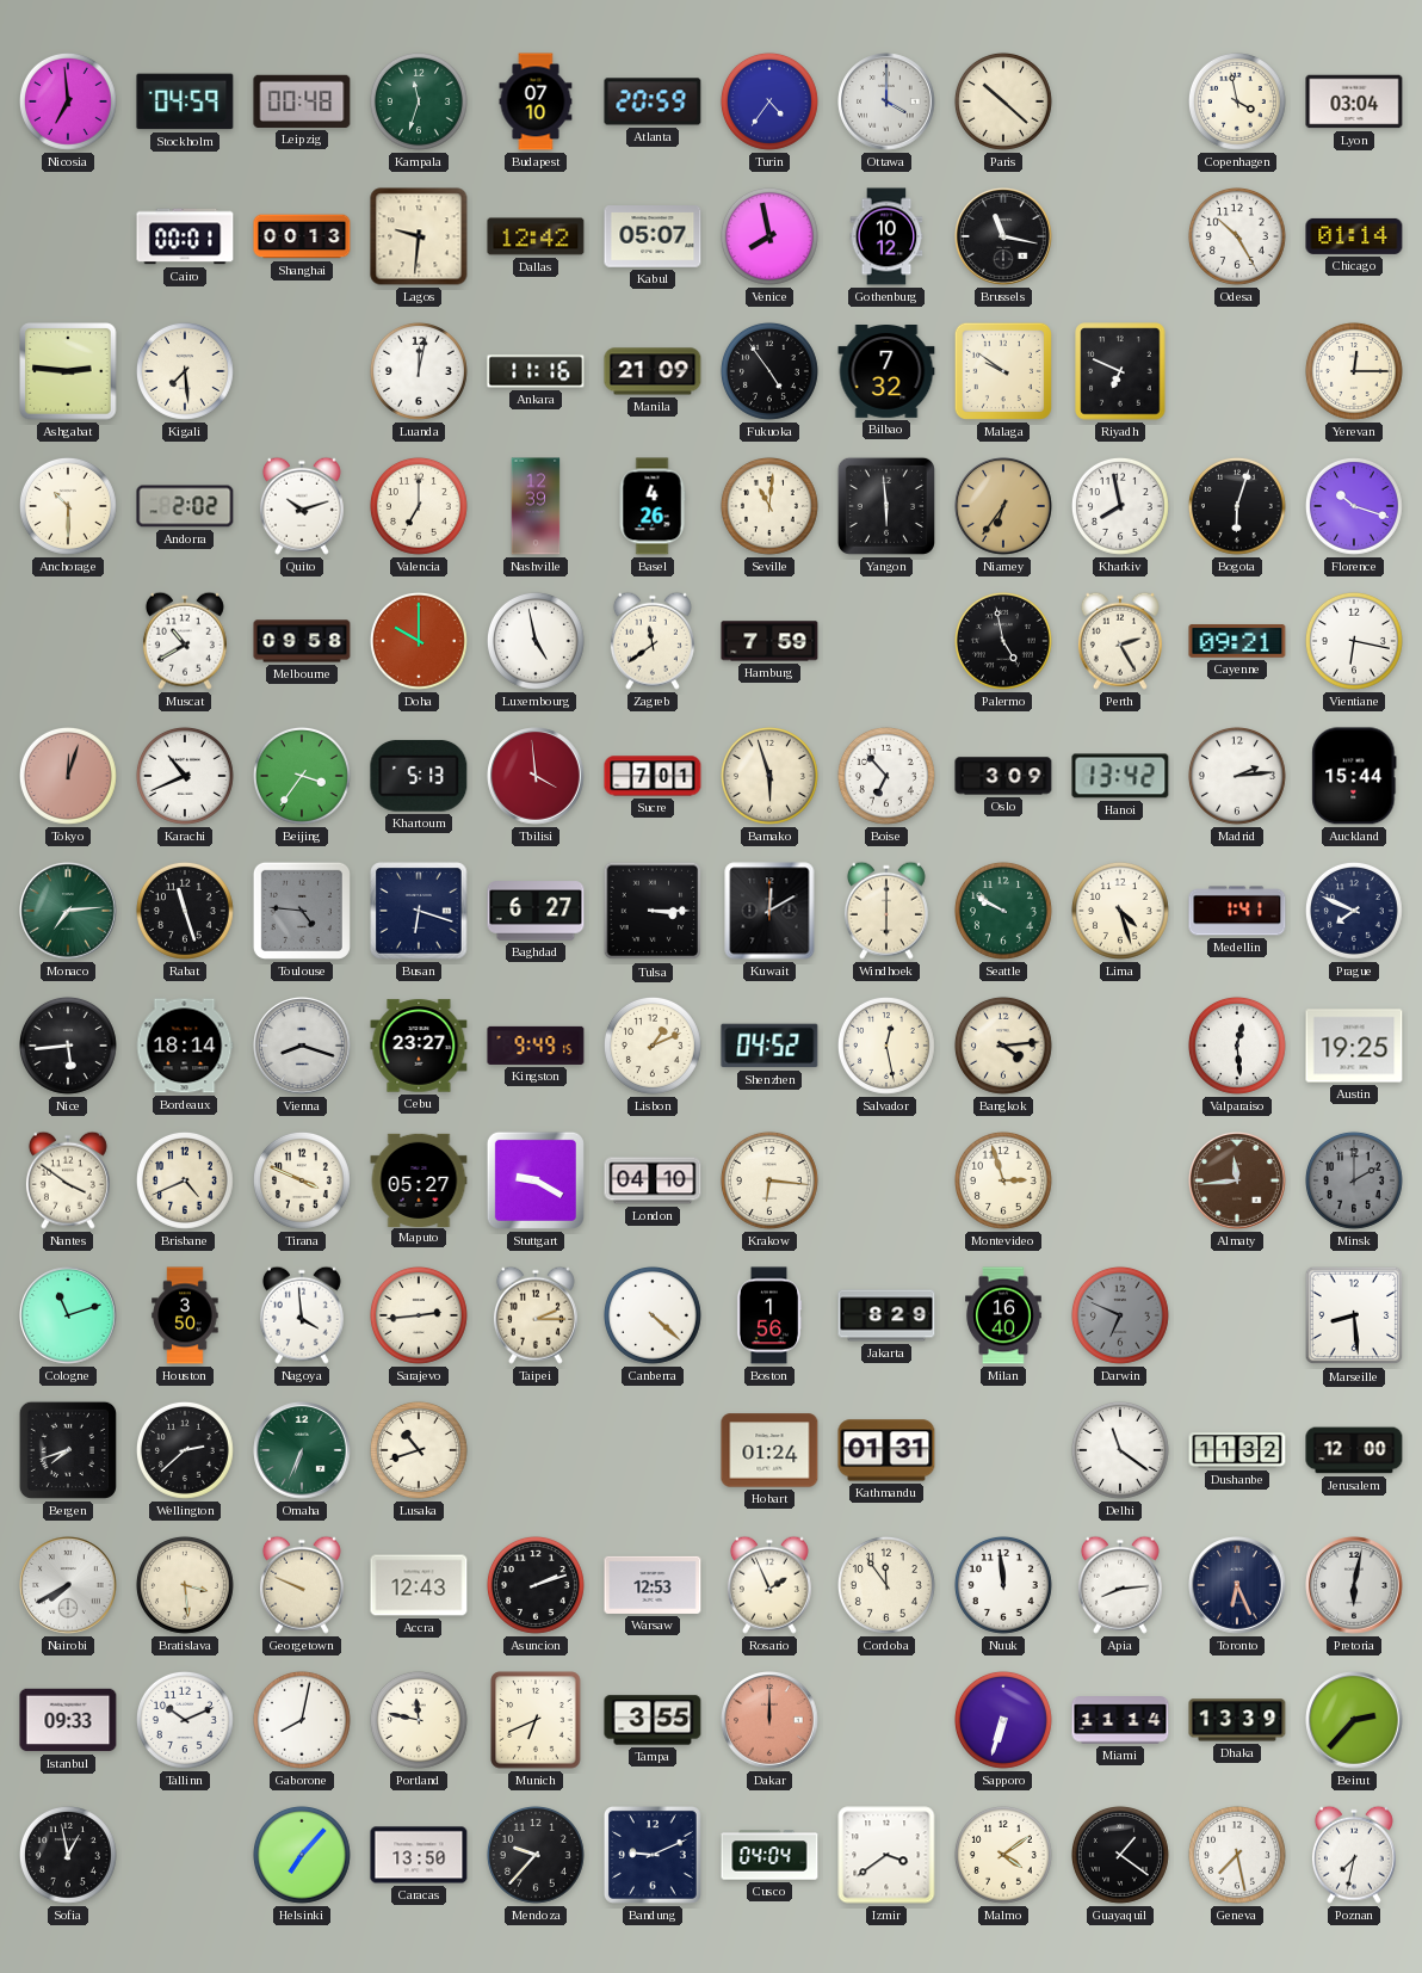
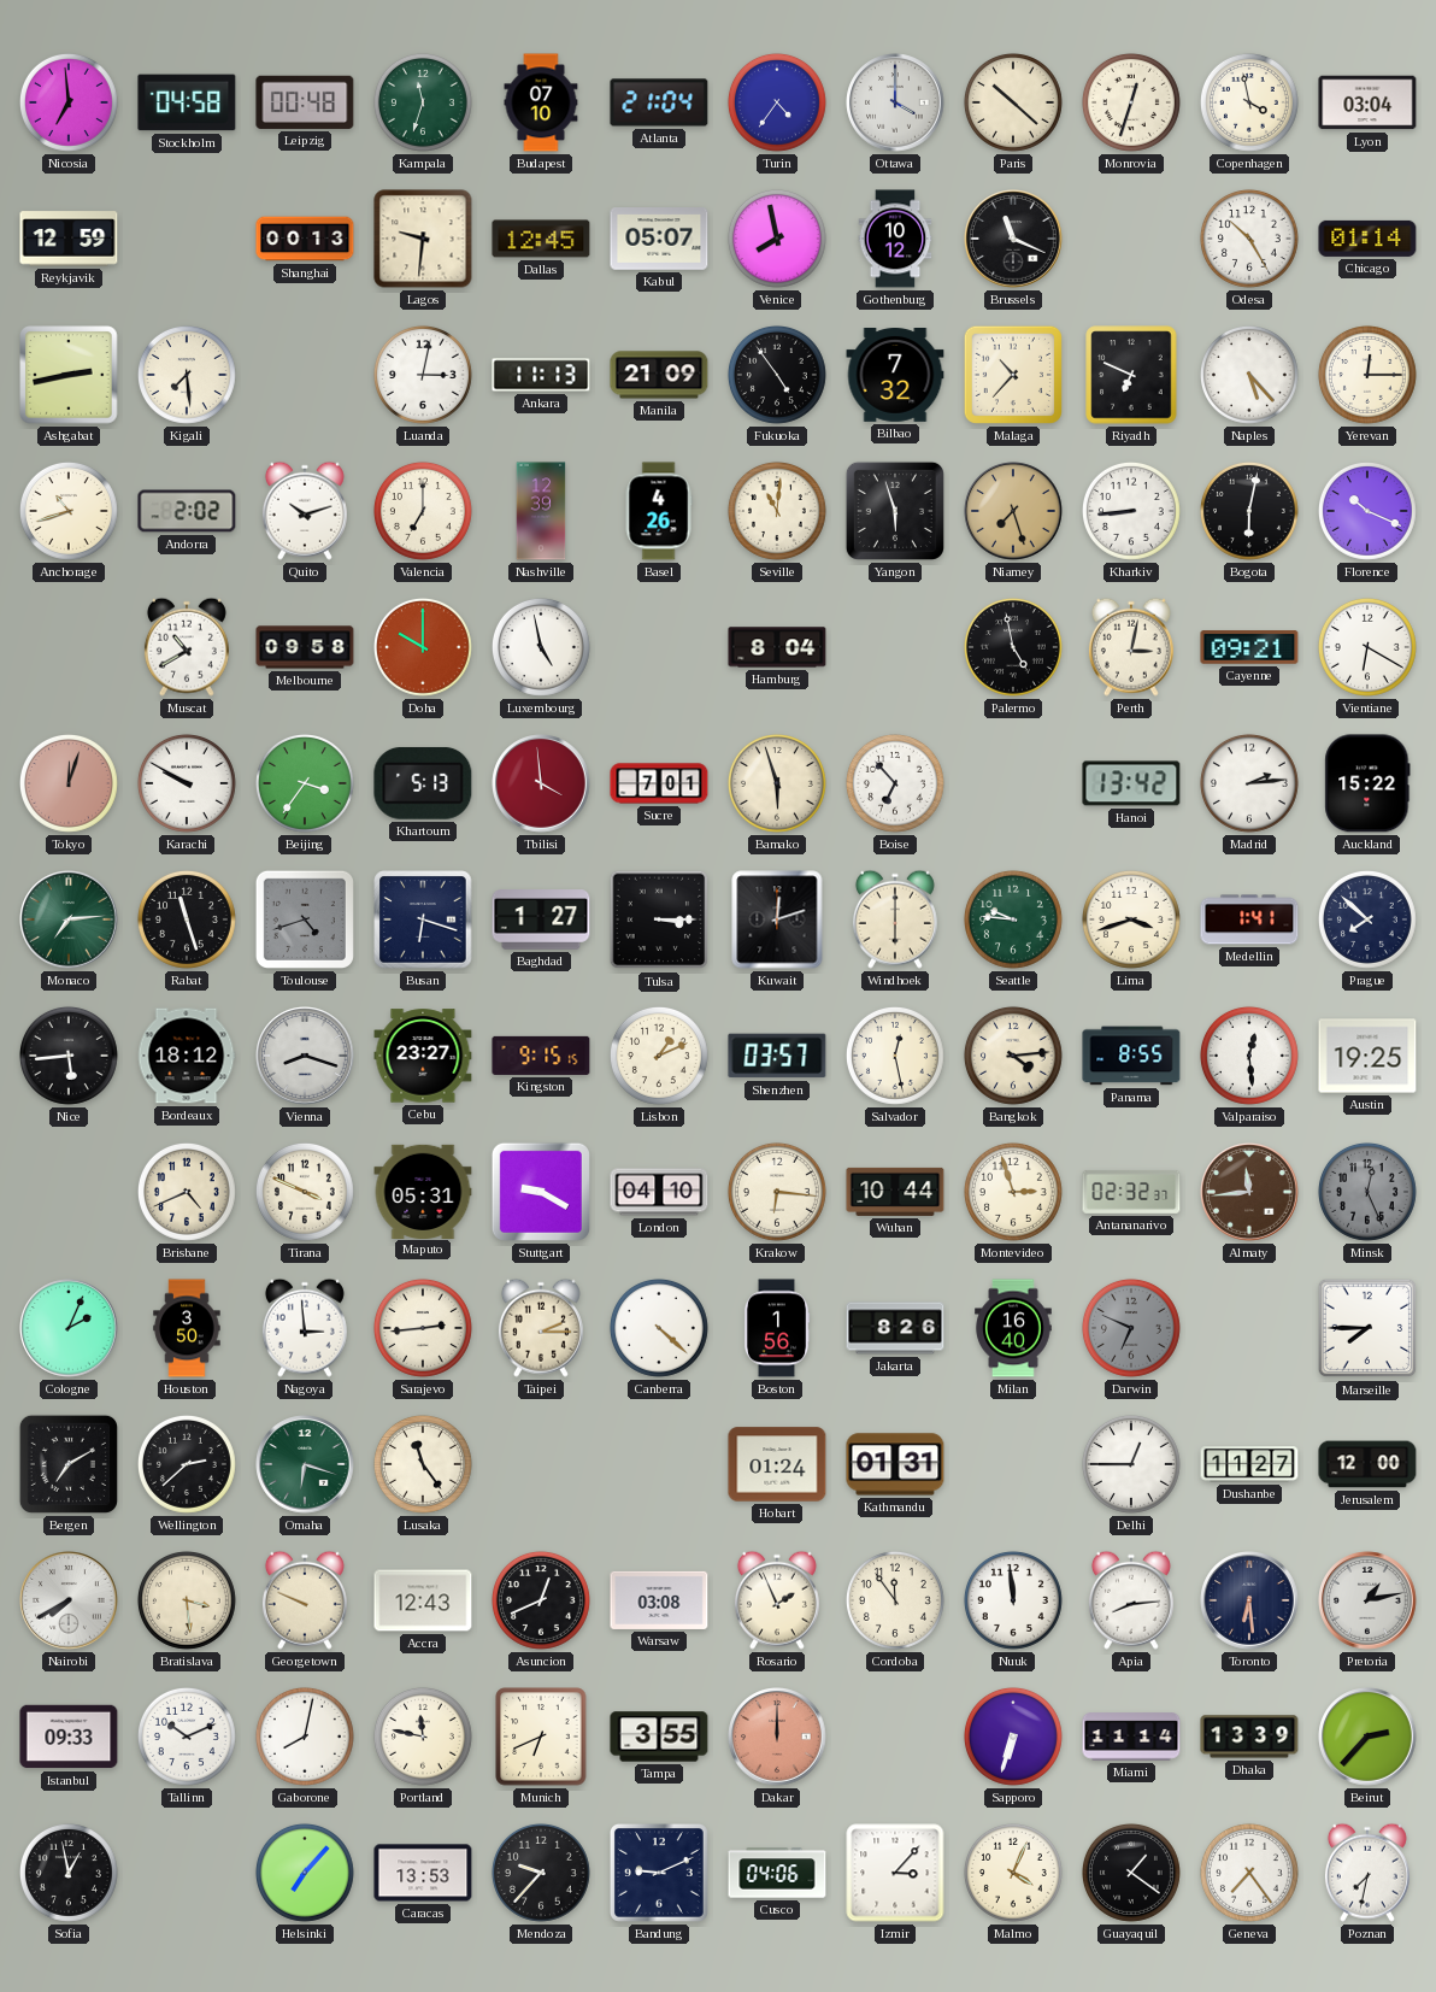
Stockholm: 04:59 -> 04:58 (187, 102)
Atlanta: 20:59 -> 21:04 (659, 102)
Monrovia: none -> 12:33 (1131, 102)
Reykjavik: none -> 12:59 (69, 239)
Cairo: 00:01 -> none (185, 236)
Dallas: 12:42 -> 12:45 (541, 239)
Brussels: 11:17 -> 11:19 (1013, 239)
Ashgabat: 2:46 -> 2:43 (69, 375)
Luanda: 12:02 -> 3:02 (423, 375)
Ankara: 11:16 -> 11:13 (541, 375)
Malaga: 9:51 -> 10:37 (1013, 375)
Naples: none -> 5:23 (1249, 375)
Anchorage: 10:30 -> 10:42 (69, 511)
Yangon: 5:59 -> 5:57 (895, 511)
Niamey: 6:36 -> 7:27 (1013, 511)
Kharkiv: 7:58 -> 8:44 (1131, 511)
Bogota: 6:03 -> 6:02 (1249, 511)
Florence: 10:18 -> 10:19 (1367, 511)
Zagreb: 11:39 -> none (653, 641)
Hamburg: 7:59 -> 8:04 (777, 647)
Perth: 2:25 -> 3:02 (1131, 647)
Vientiane: 6:17 -> 6:20 (1367, 647)
Karachi: 10:41 -> 9:50 (187, 783)
Oslo: 3:09 -> none (1003, 776)
Auckland: 15:44 -> 15:22 (1367, 783)
Toulouse: 4:46 -> 4:42 (305, 919)
Baghdad: 6:27 -> 1:27 (541, 919)
Kuwait: 12:10 -> 12:12 (777, 919)
Seattle: 9:50 -> 9:46 (1013, 919)
Lima: 4:27 -> 3:42 (1131, 919)
Prague: 7:49 -> 7:52 (1367, 919)
Bordeaux: 18:14 -> 18:12 (187, 1056)
Kingston: 9:49 -> 9:15 (541, 1056)
Shenzhen: 04:52 -> 03:57 (777, 1056)
Panama: none -> 8:55 (1131, 1056)
Nantes: 3:51 -> none (68, 1180)
Maputo: 05:27 -> 05:31 (423, 1191)
Wuhan: none -> 10:44 (895, 1192)
Antananarivo: none -> 02:32 (1131, 1192)
Minsk: 2:00 -> 12:26 (1367, 1192)
Cologne: 11:12 -> 2:04 (69, 1328)
Nagoya: 3:59 -> 2:59 (305, 1328)
Jakarta: 8:29 -> 8:26 (895, 1328)
Marseille: 8:29 -> 7:45 (1367, 1328)
Bergen: 7:42 -> 7:10 (69, 1464)
Omaha: 6:34 -> 6:18 (305, 1464)
Lusaka: 10:42 -> 11:24 (423, 1464)
Delhi: 11:21 -> 12:45 (1131, 1464)
Dushanbe: 11:32 -> 11:27 (1249, 1464)
Asuncion: 2:12 -> 12:41 (541, 1600)
Warsaw: 12:53 -> 03:08 (659, 1600)
Toronto: 6:26 -> 6:29 (1249, 1600)
Pretoria: 6:02 -> 1:13 (1367, 1600)
Caracas: 13:50 -> 13:53 (423, 1873)
Cusco: 04:04 -> 04:06 (777, 1873)
Izmir: 3:39 -> 3:07 (895, 1873)
Malmo: 4:09 -> 4:04 (1013, 1873)
Geneva: 7:28 -> 7:24 (1249, 1873)
